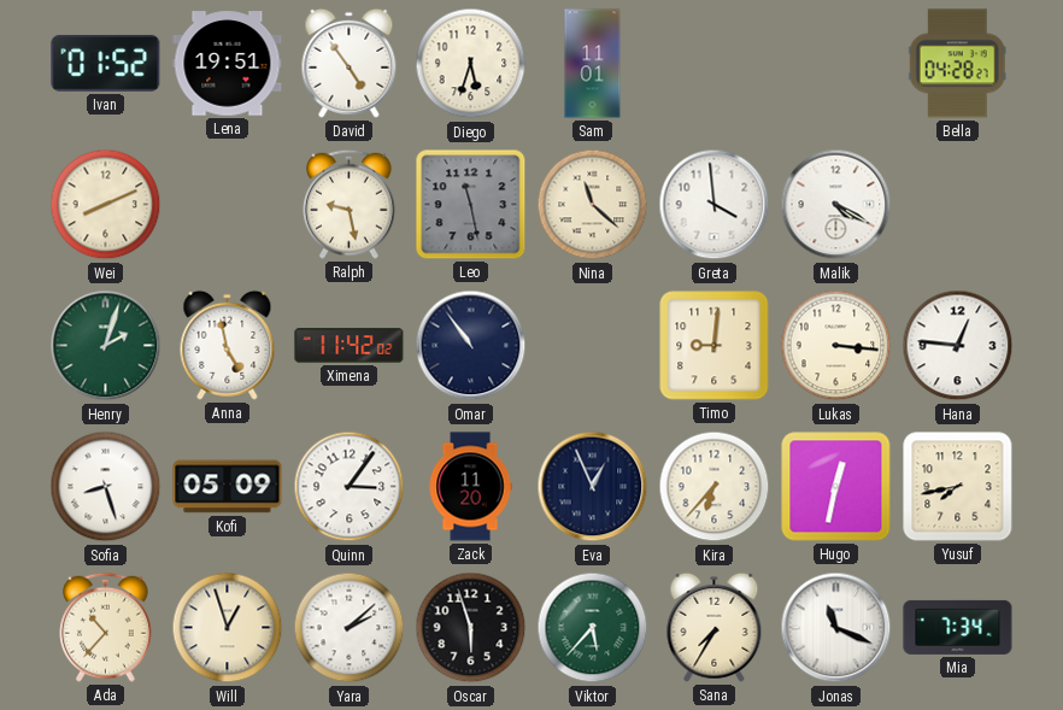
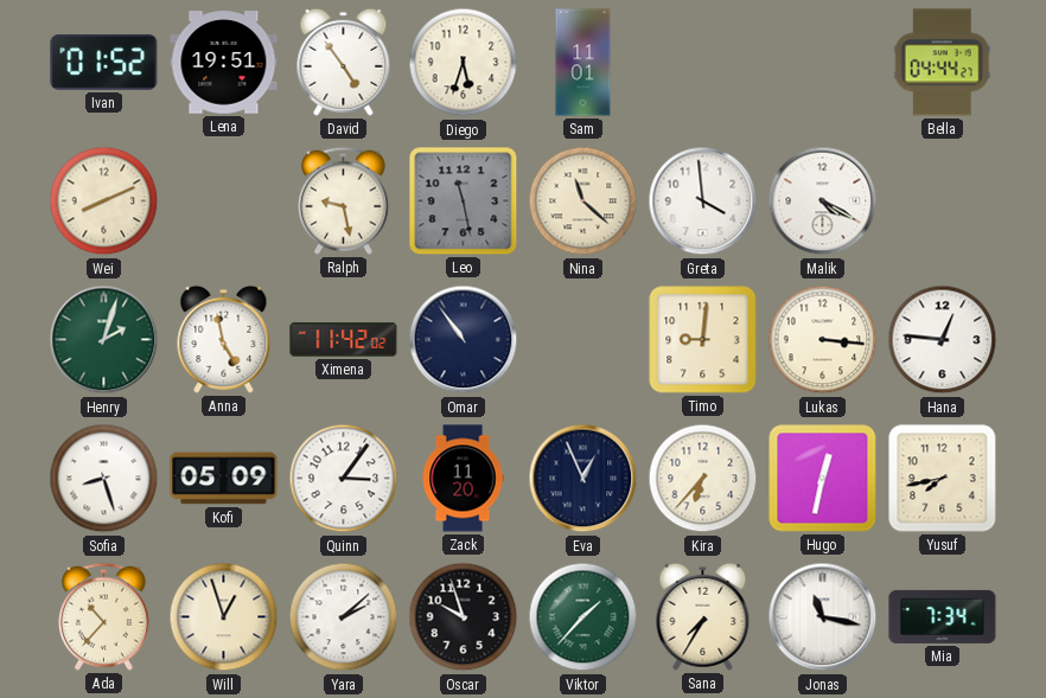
Bella: 04:28 -> 04:44 (942, 63)
Oscar: 5:57 -> 9:57 (464, 617)
Viktor: 5:37 -> 1:37 (583, 617)
Jonas: 11:19 -> 11:17 (823, 617)
